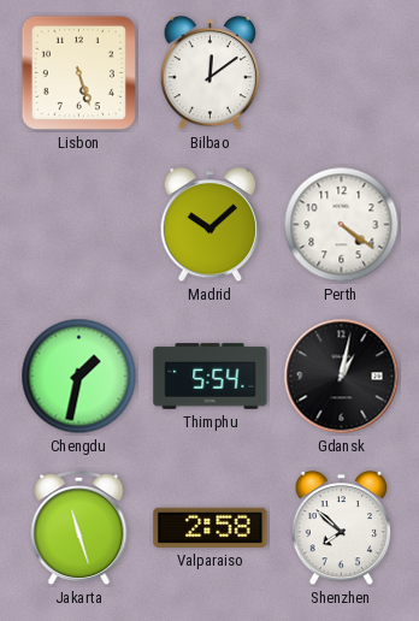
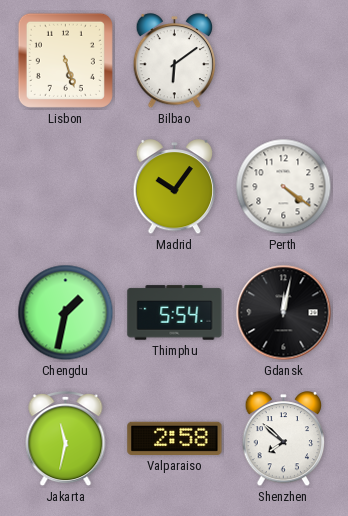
Bilbao: 12:09 -> 6:09 (175, 61)
Madrid: 10:08 -> 10:06 (175, 187)
Gdansk: 1:02 -> 12:02 (284, 313)
Jakarta: 11:27 -> 11:32 (66, 440)
